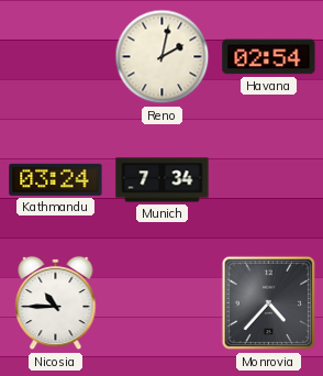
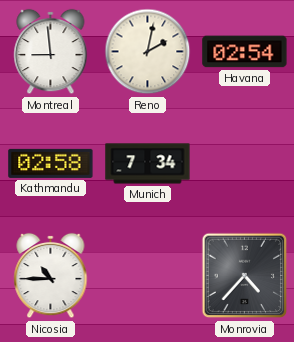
Montreal: none -> 8:59 (51, 52)
Kathmandu: 03:24 -> 02:58 (51, 163)
